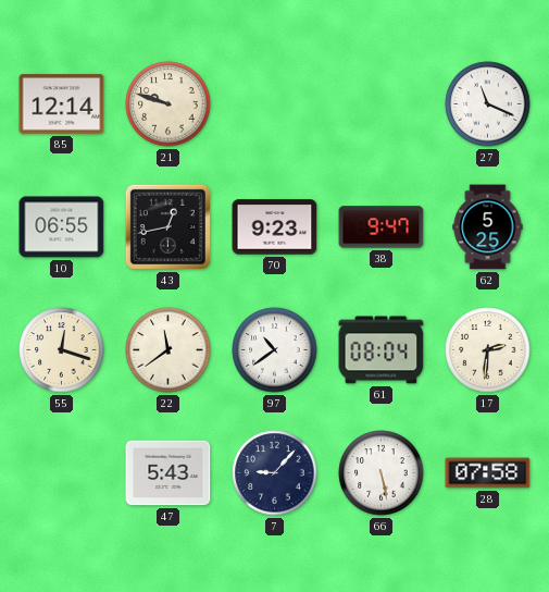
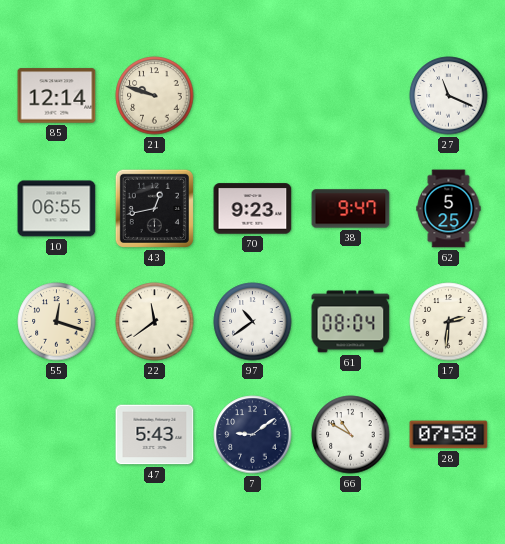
7: 9:07 -> 9:09 (253, 435)
66: 5:28 -> 10:50 (351, 435)
